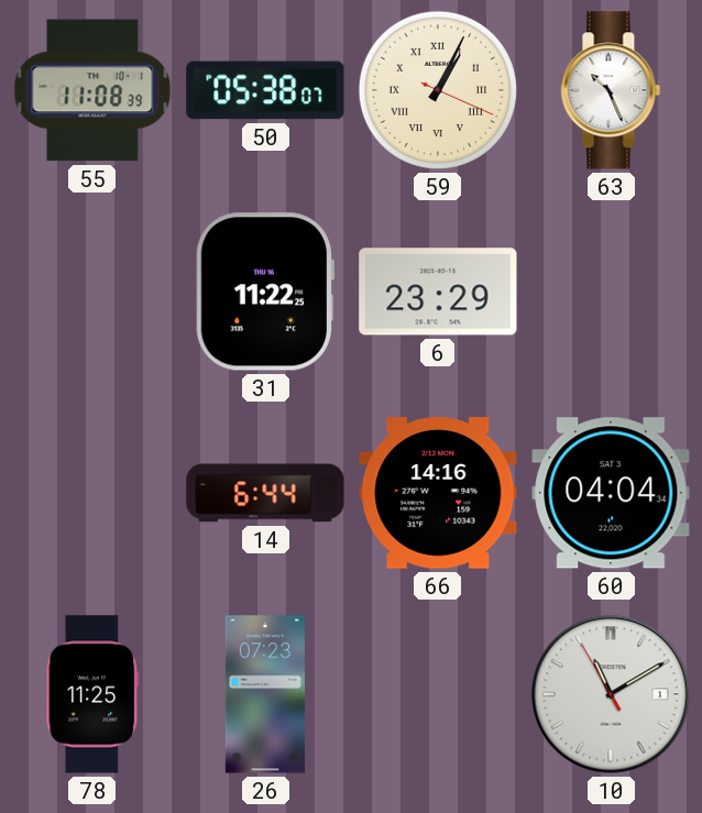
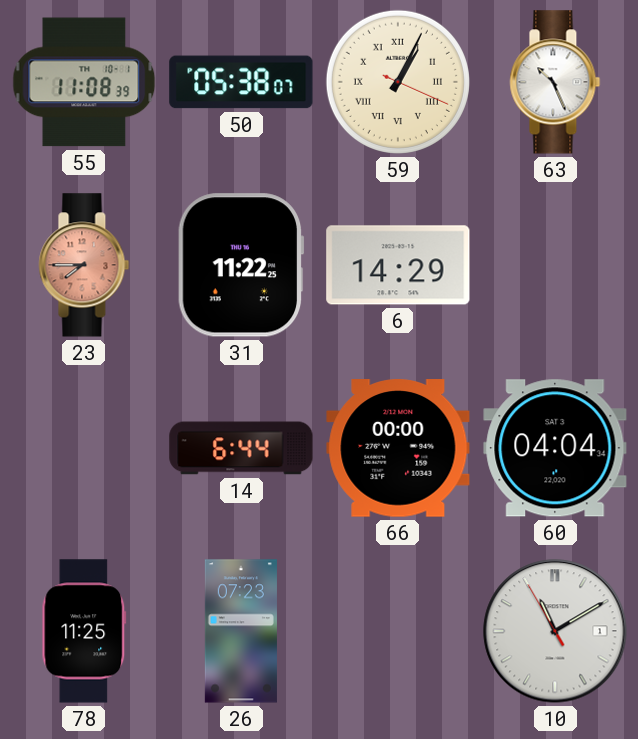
23: none -> 7:45 (84, 265)
6: 23:29 -> 14:29 (398, 265)
66: 14:16 -> 00:00 (398, 448)
